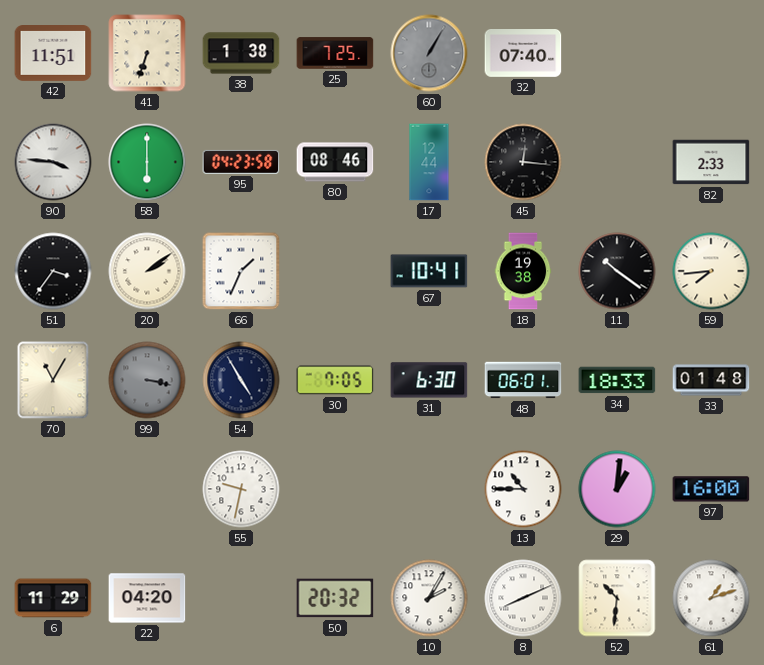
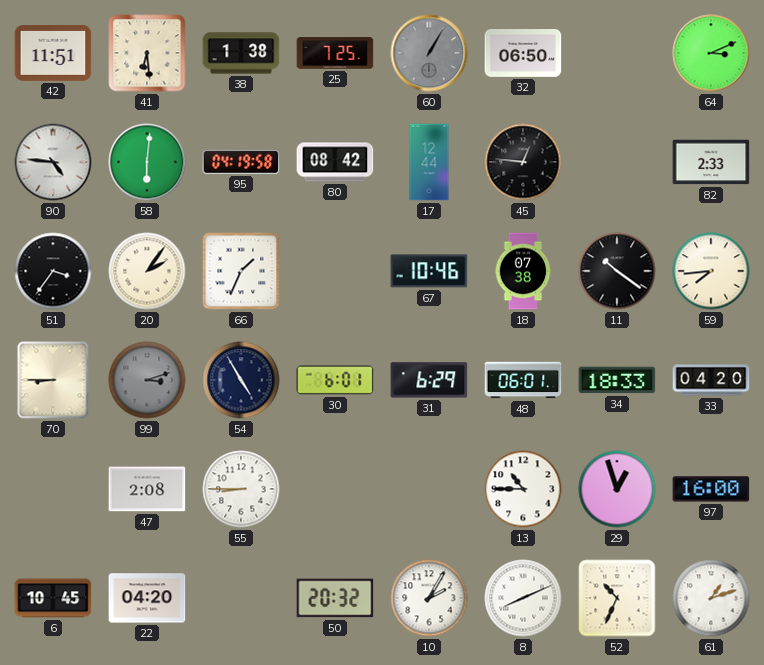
41: 6:33 -> 6:29 (147, 53)
32: 07:40 -> 06:50 (523, 54)
64: none -> 3:11 (711, 53)
90: 3:46 -> 4:46 (53, 162)
58: 6:00 -> 6:01 (147, 162)
95: 04:23 -> 04:19 (241, 162)
80: 08:46 -> 08:42 (335, 162)
45: 12:16 -> 12:46 (523, 162)
20: 2:09 -> 2:06 (147, 271)
67: 10:41 -> 10:46 (429, 271)
18: 19:38 -> 07:38 (523, 271)
70: 11:05 -> 8:45 (53, 380)
99: 3:17 -> 3:12 (147, 380)
30: 7:05 -> 6:01 (335, 380)
31: 6:30 -> 6:29 (429, 380)
33: 01:48 -> 04:20 (711, 380)
47: none -> 2:08 (147, 489)
55: 9:32 -> 8:45 (241, 489)
29: 1:01 -> 12:57 (617, 489)
6: 11:29 -> 10:45 (53, 598)
52: 10:31 -> 10:34 (617, 598)
